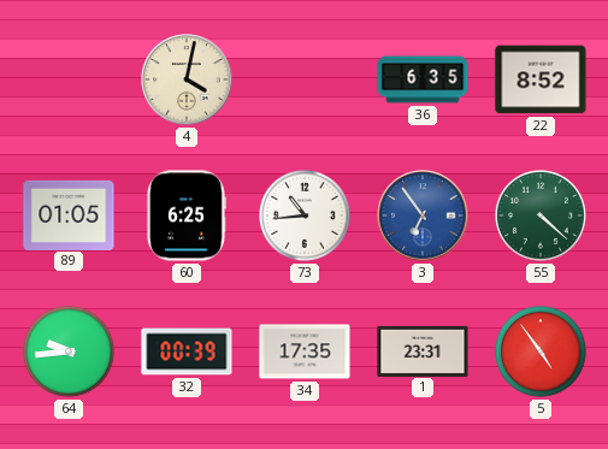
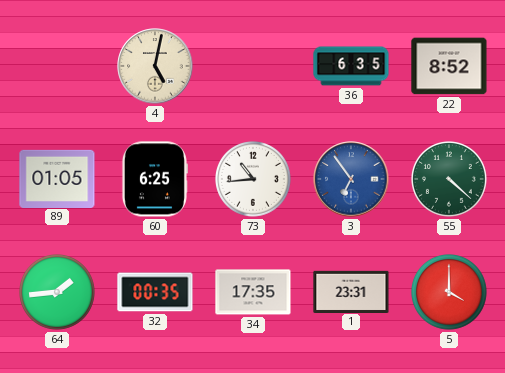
4: 4:02 -> 5:02 (155, 66)
64: 9:44 -> 1:44 (58, 293)
32: 00:39 -> 00:35 (155, 292)
5: 4:54 -> 4:00 (450, 293)
